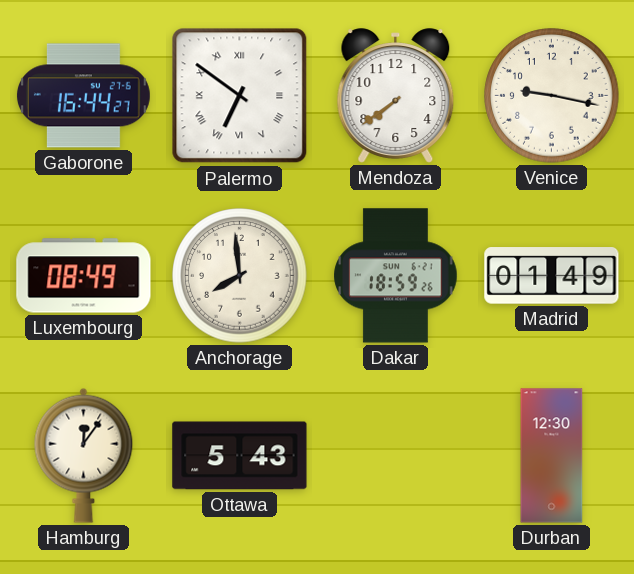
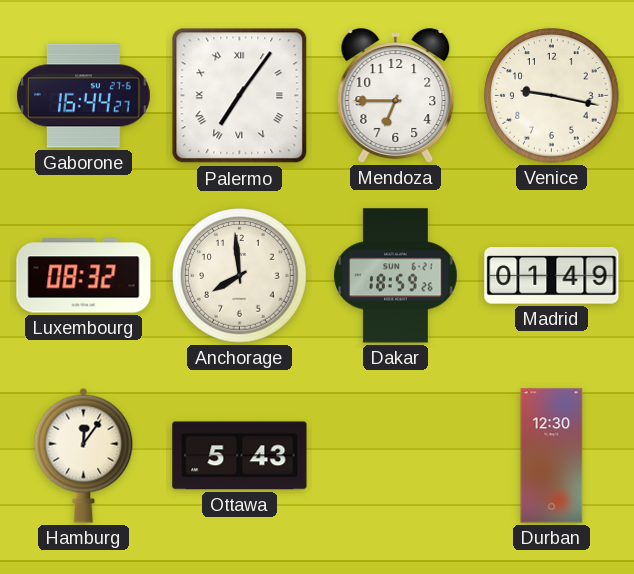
Palermo: 6:51 -> 7:06 (240, 96)
Mendoza: 7:39 -> 6:45 (396, 96)
Luxembourg: 08:49 -> 08:32 (84, 276)
